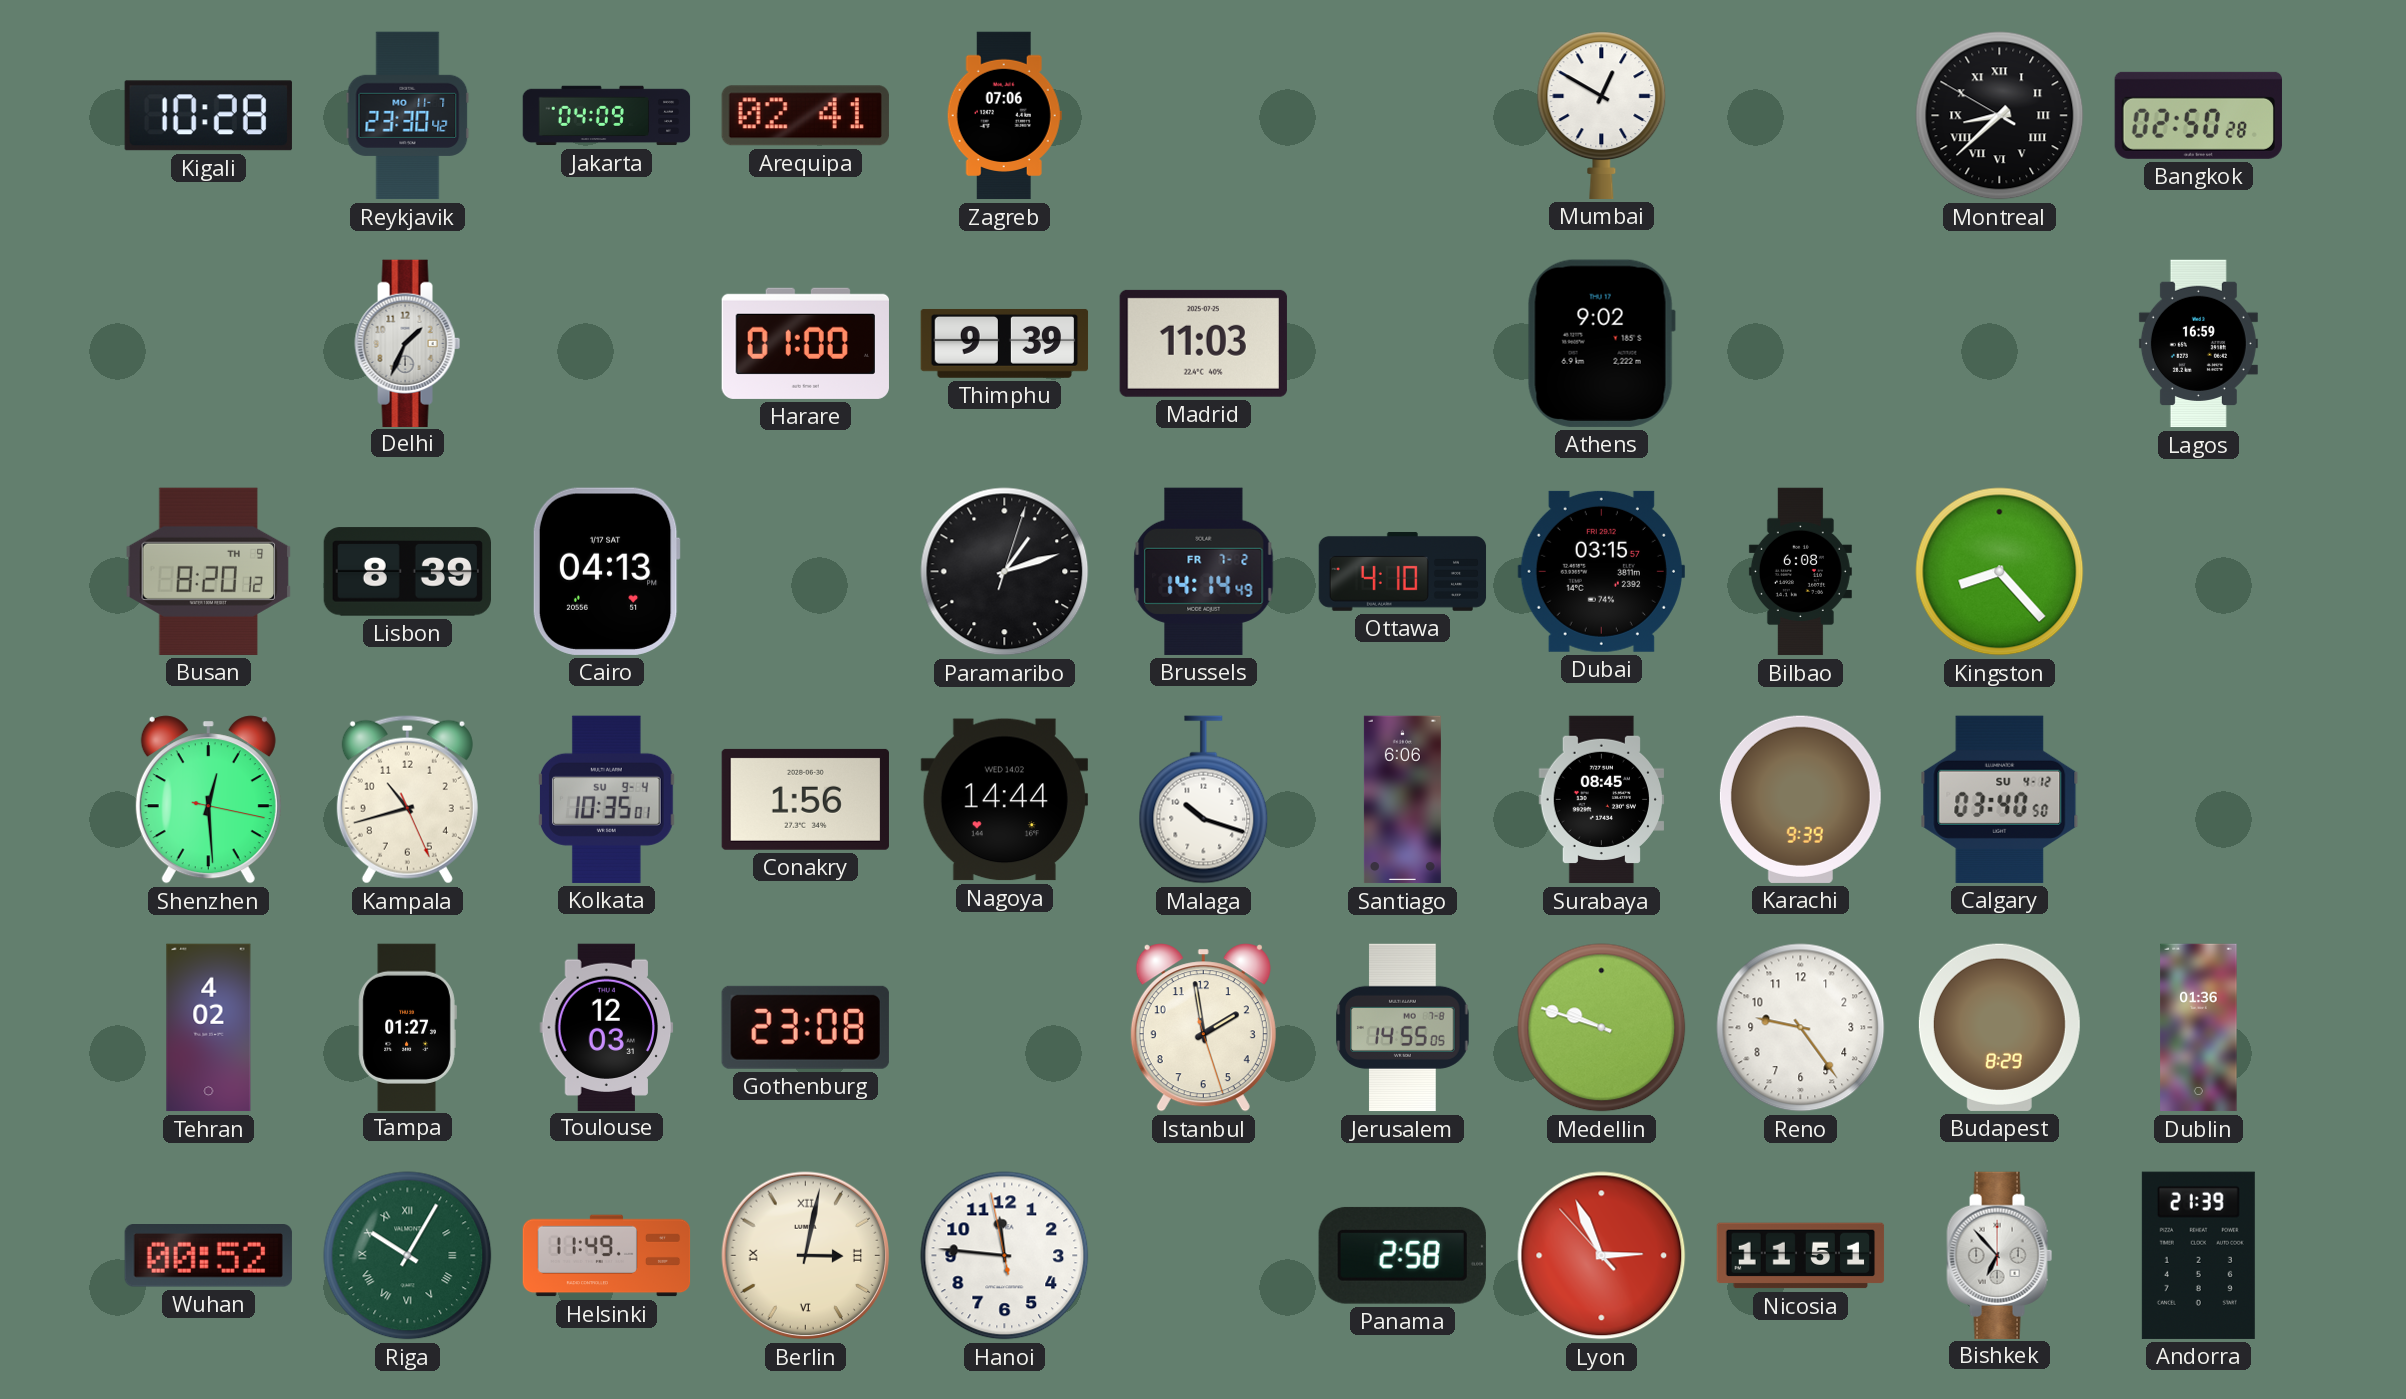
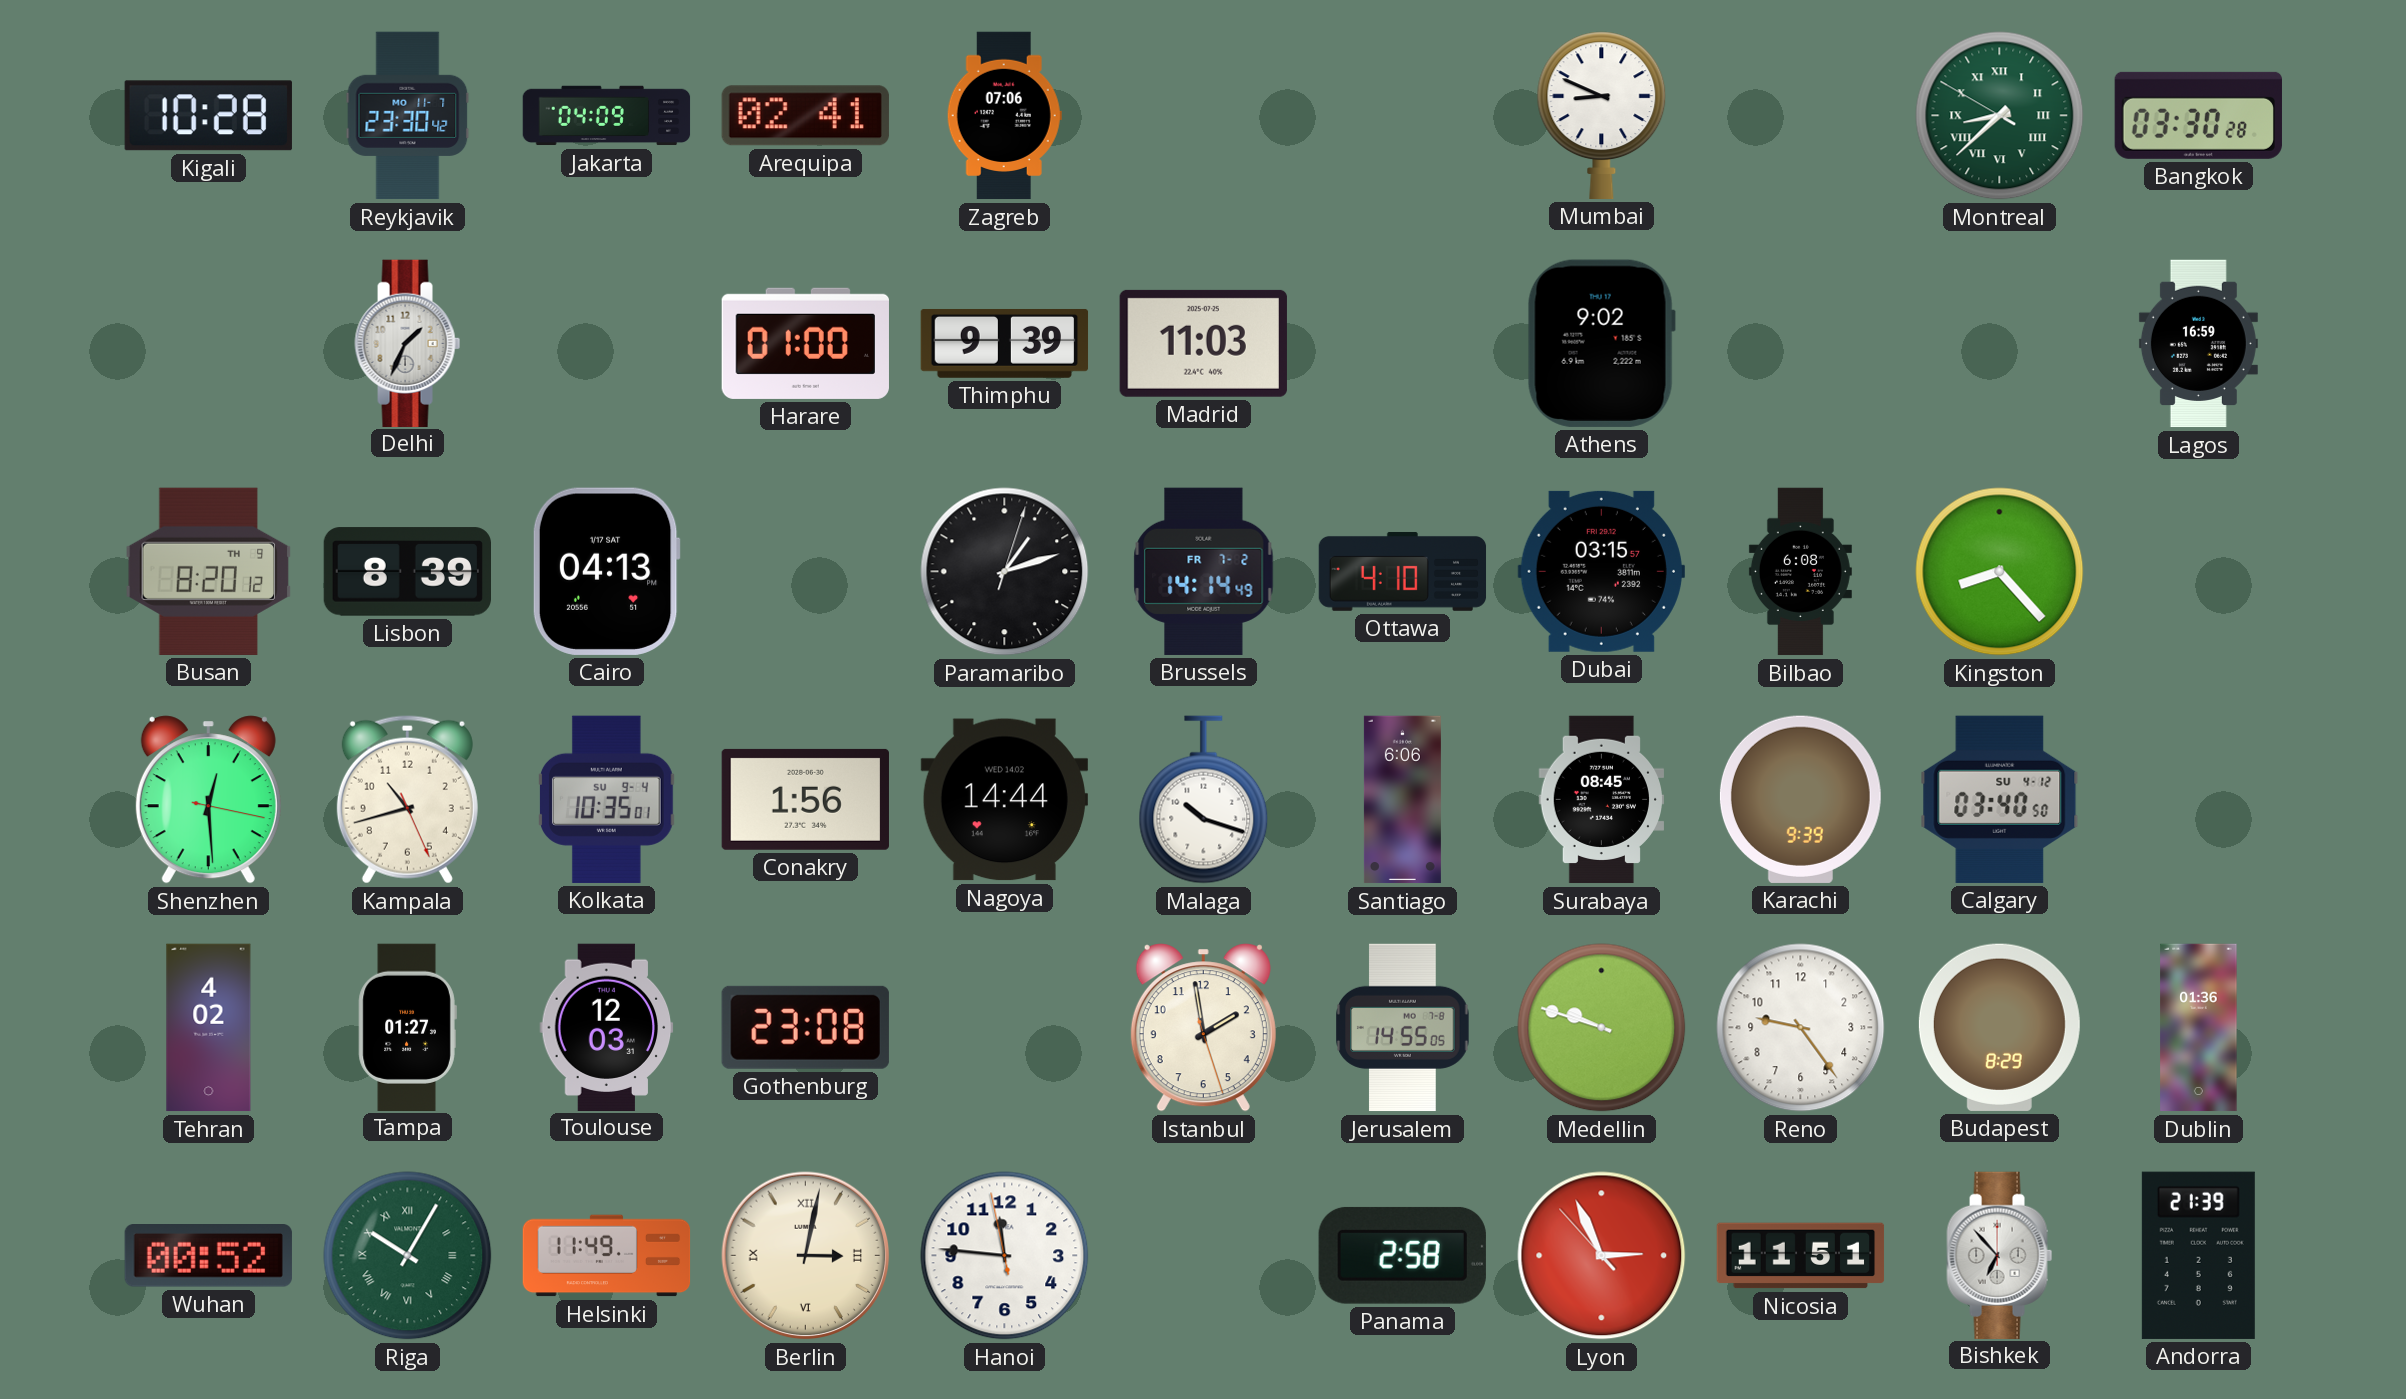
Mumbai: 12:50 -> 8:49 (1602, 115)
Montreal dial: black -> green (2000, 116)
Bangkok: 02:50 -> 03:30 (2198, 115)
